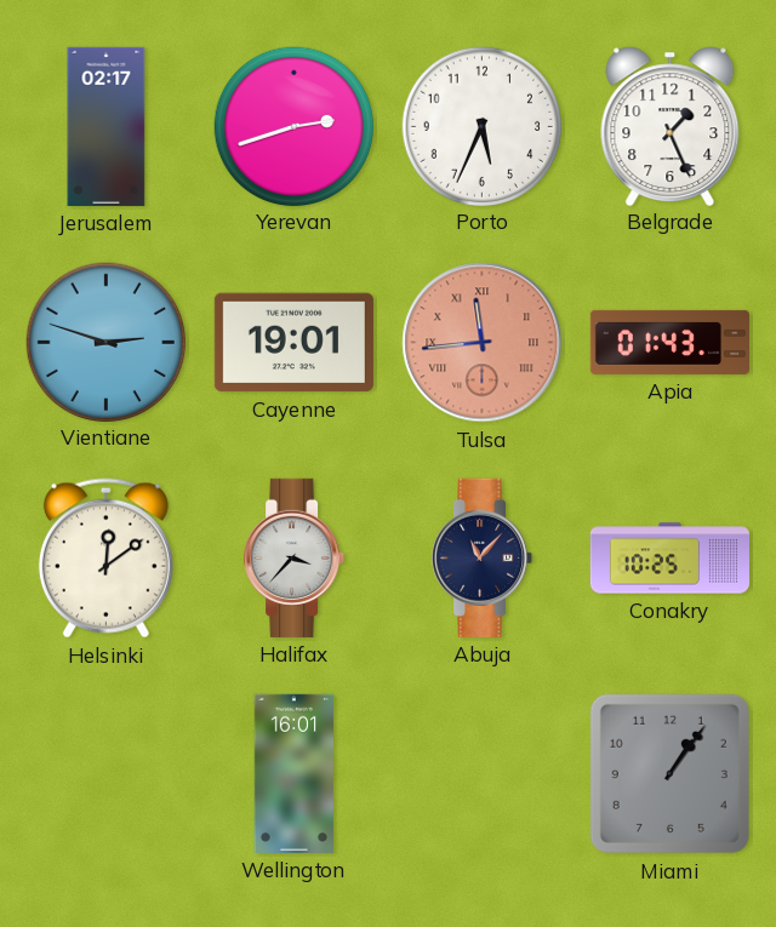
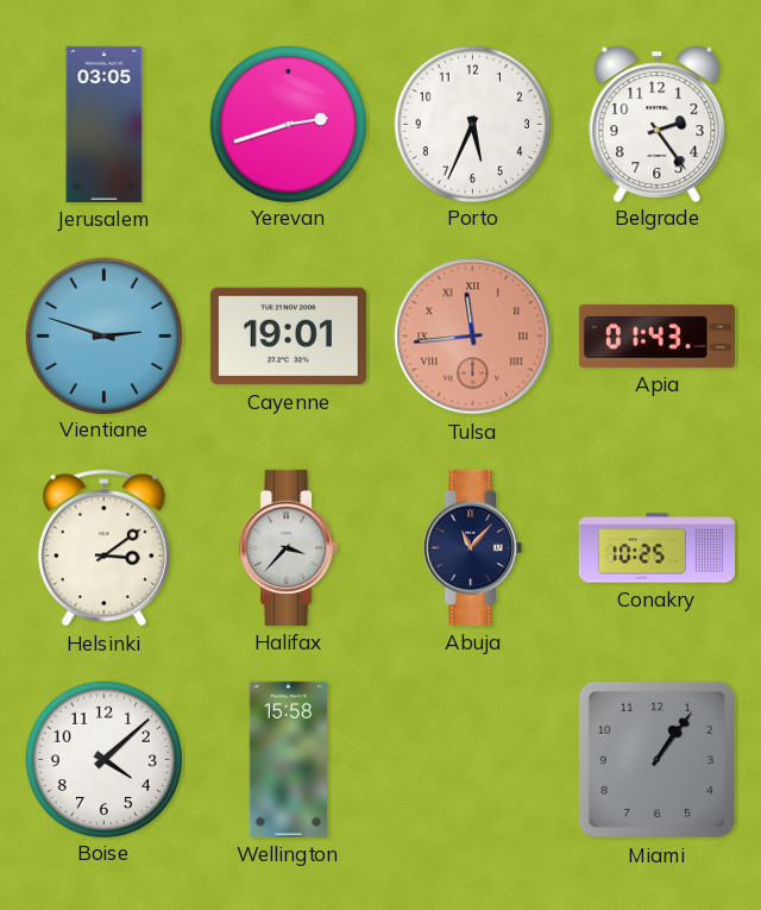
Jerusalem: 02:17 -> 03:05 (105, 124)
Belgrade: 1:26 -> 2:24 (658, 124)
Helsinki: 12:09 -> 3:09 (103, 548)
Boise: none -> 4:08 (103, 759)
Wellington: 16:01 -> 15:58 (289, 759)
